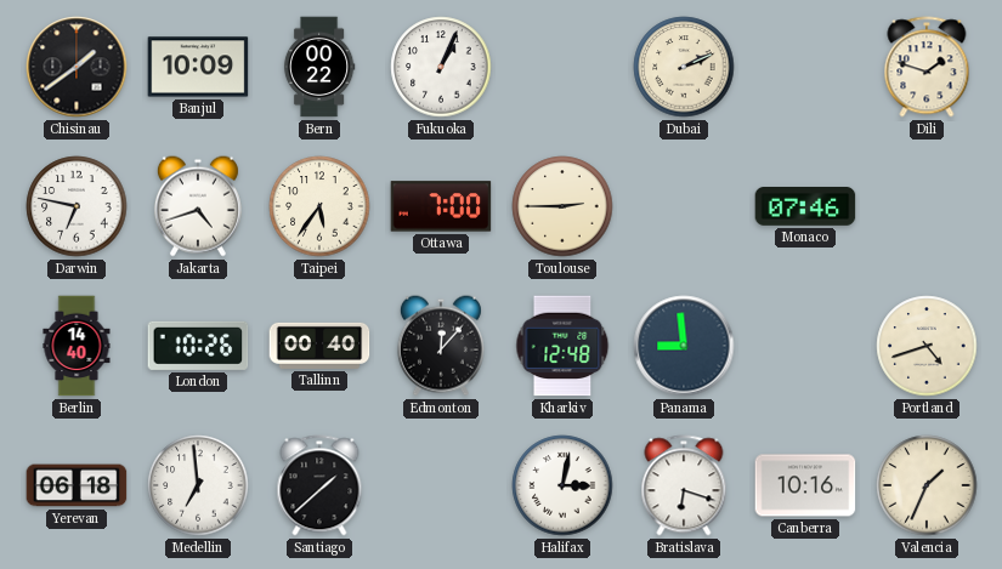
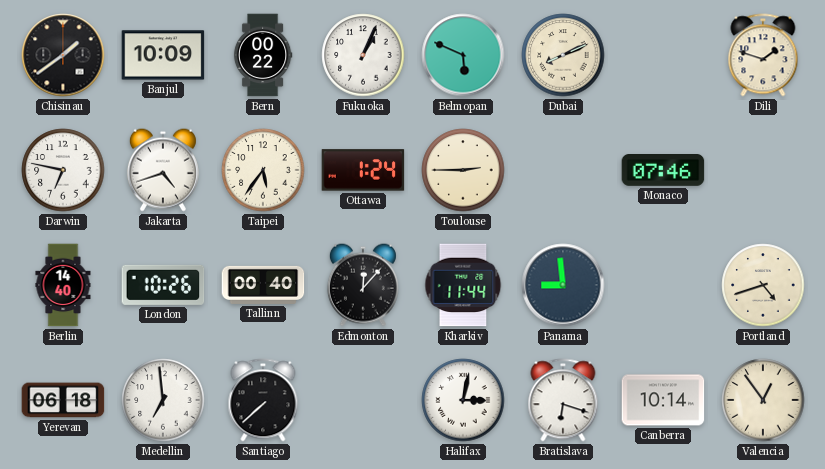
Belmopan: none -> 5:49 (463, 55)
Dubai: 2:11 -> 8:11 (563, 55)
Ottawa: 7:00 -> 1:24 (363, 170)
Kharkiv: 12:48 -> 11:44 (463, 285)
Santiago: 1:38 -> 7:38 (263, 400)
Canberra: 10:16 -> 10:14 (663, 400)
Valencia: 1:34 -> 12:54 (763, 400)
